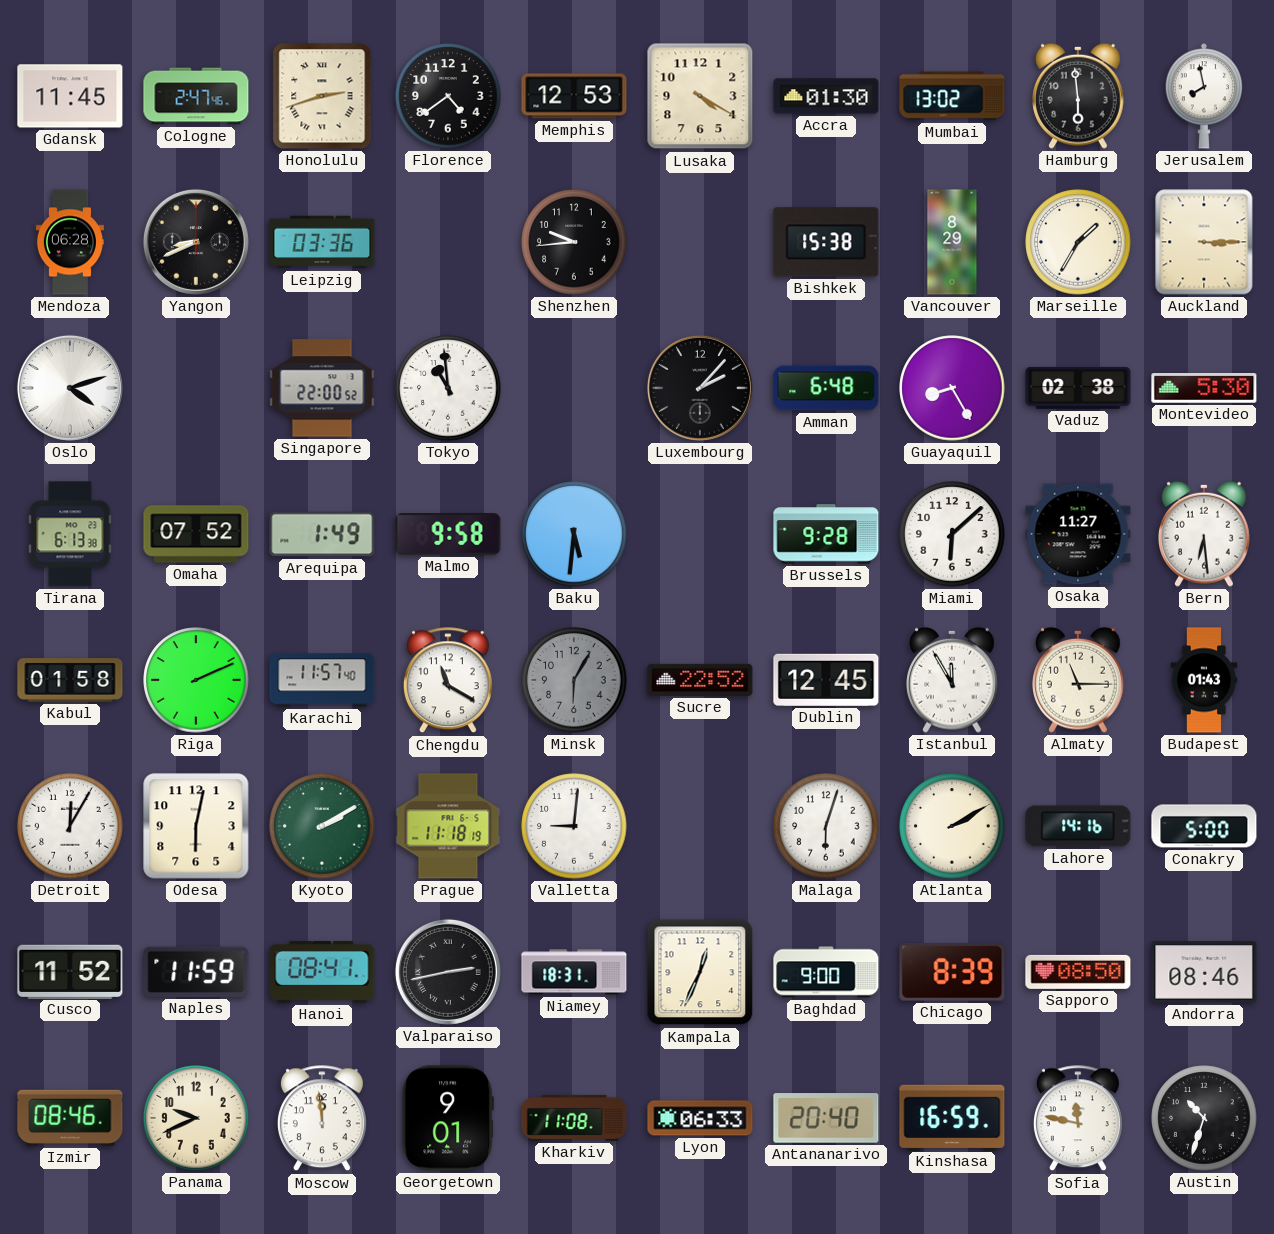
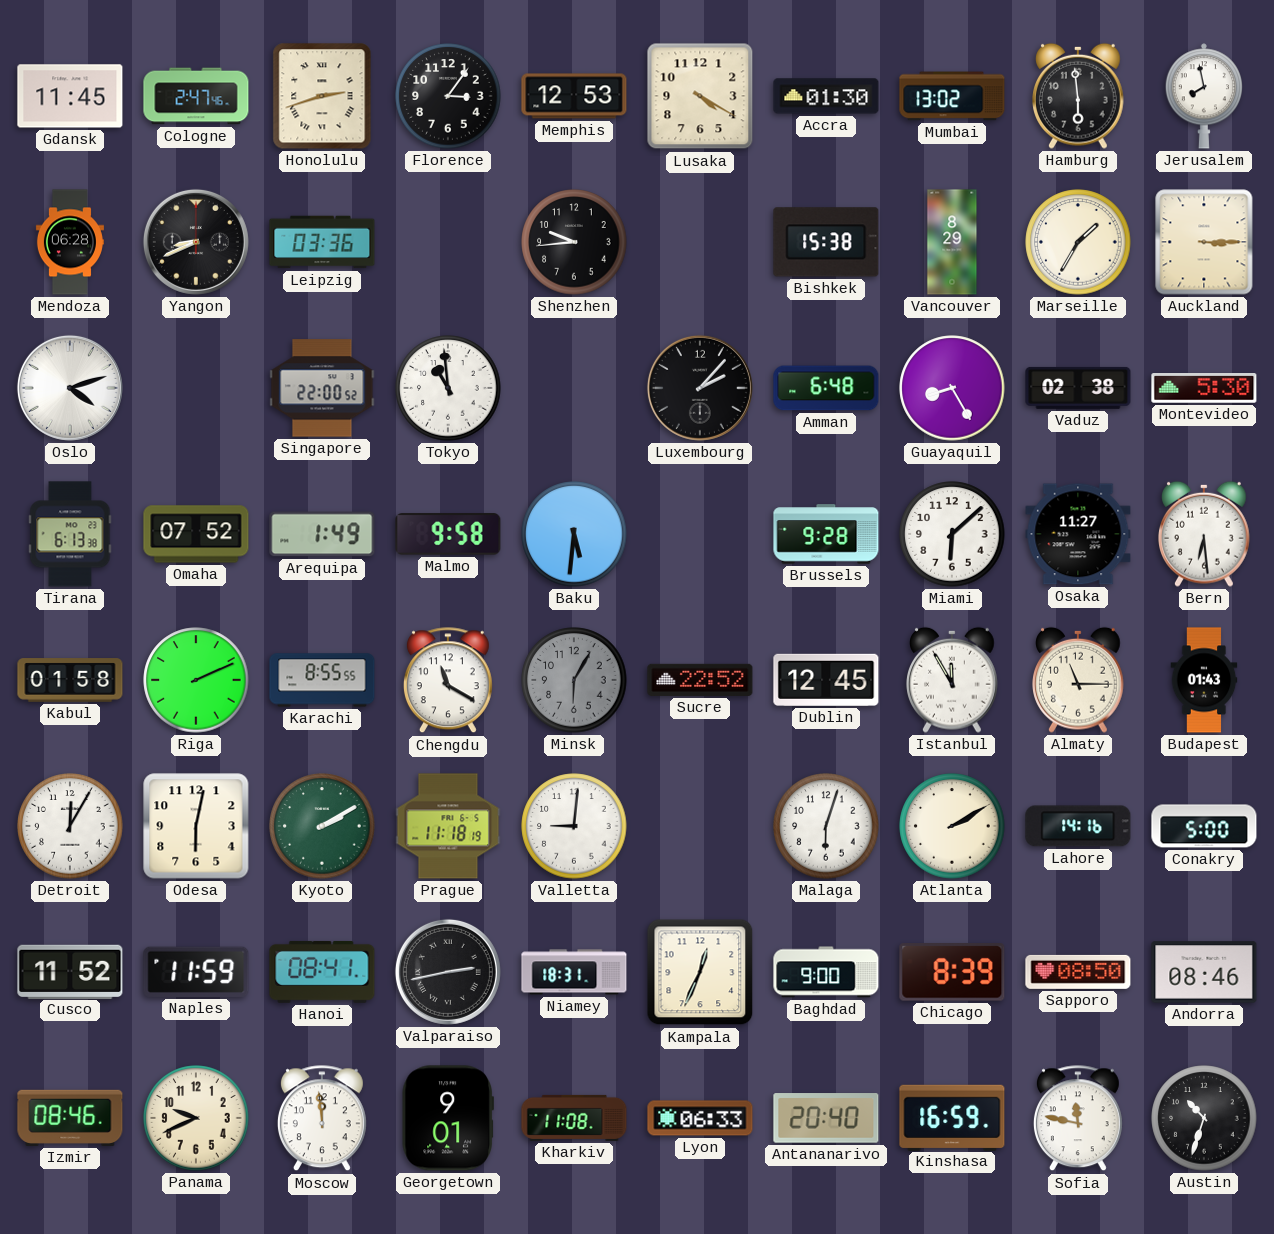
Florence: 4:39 -> 3:06 (448, 96)
Karachi: 11:57 -> 8:55 (322, 680)
